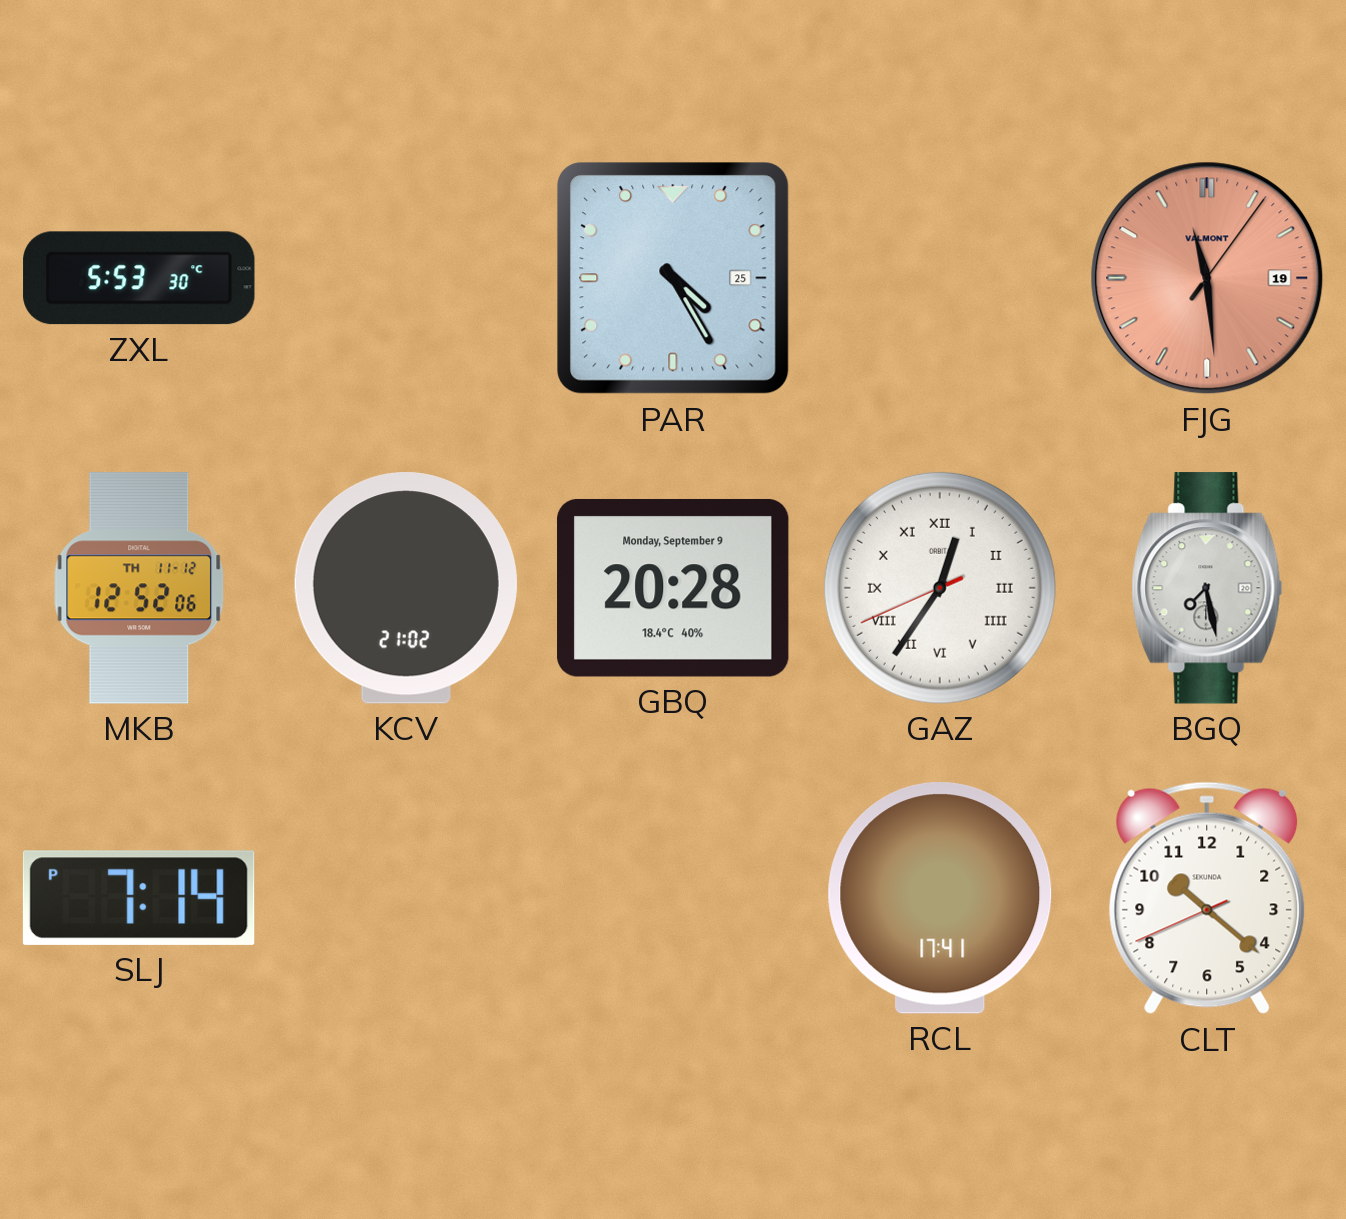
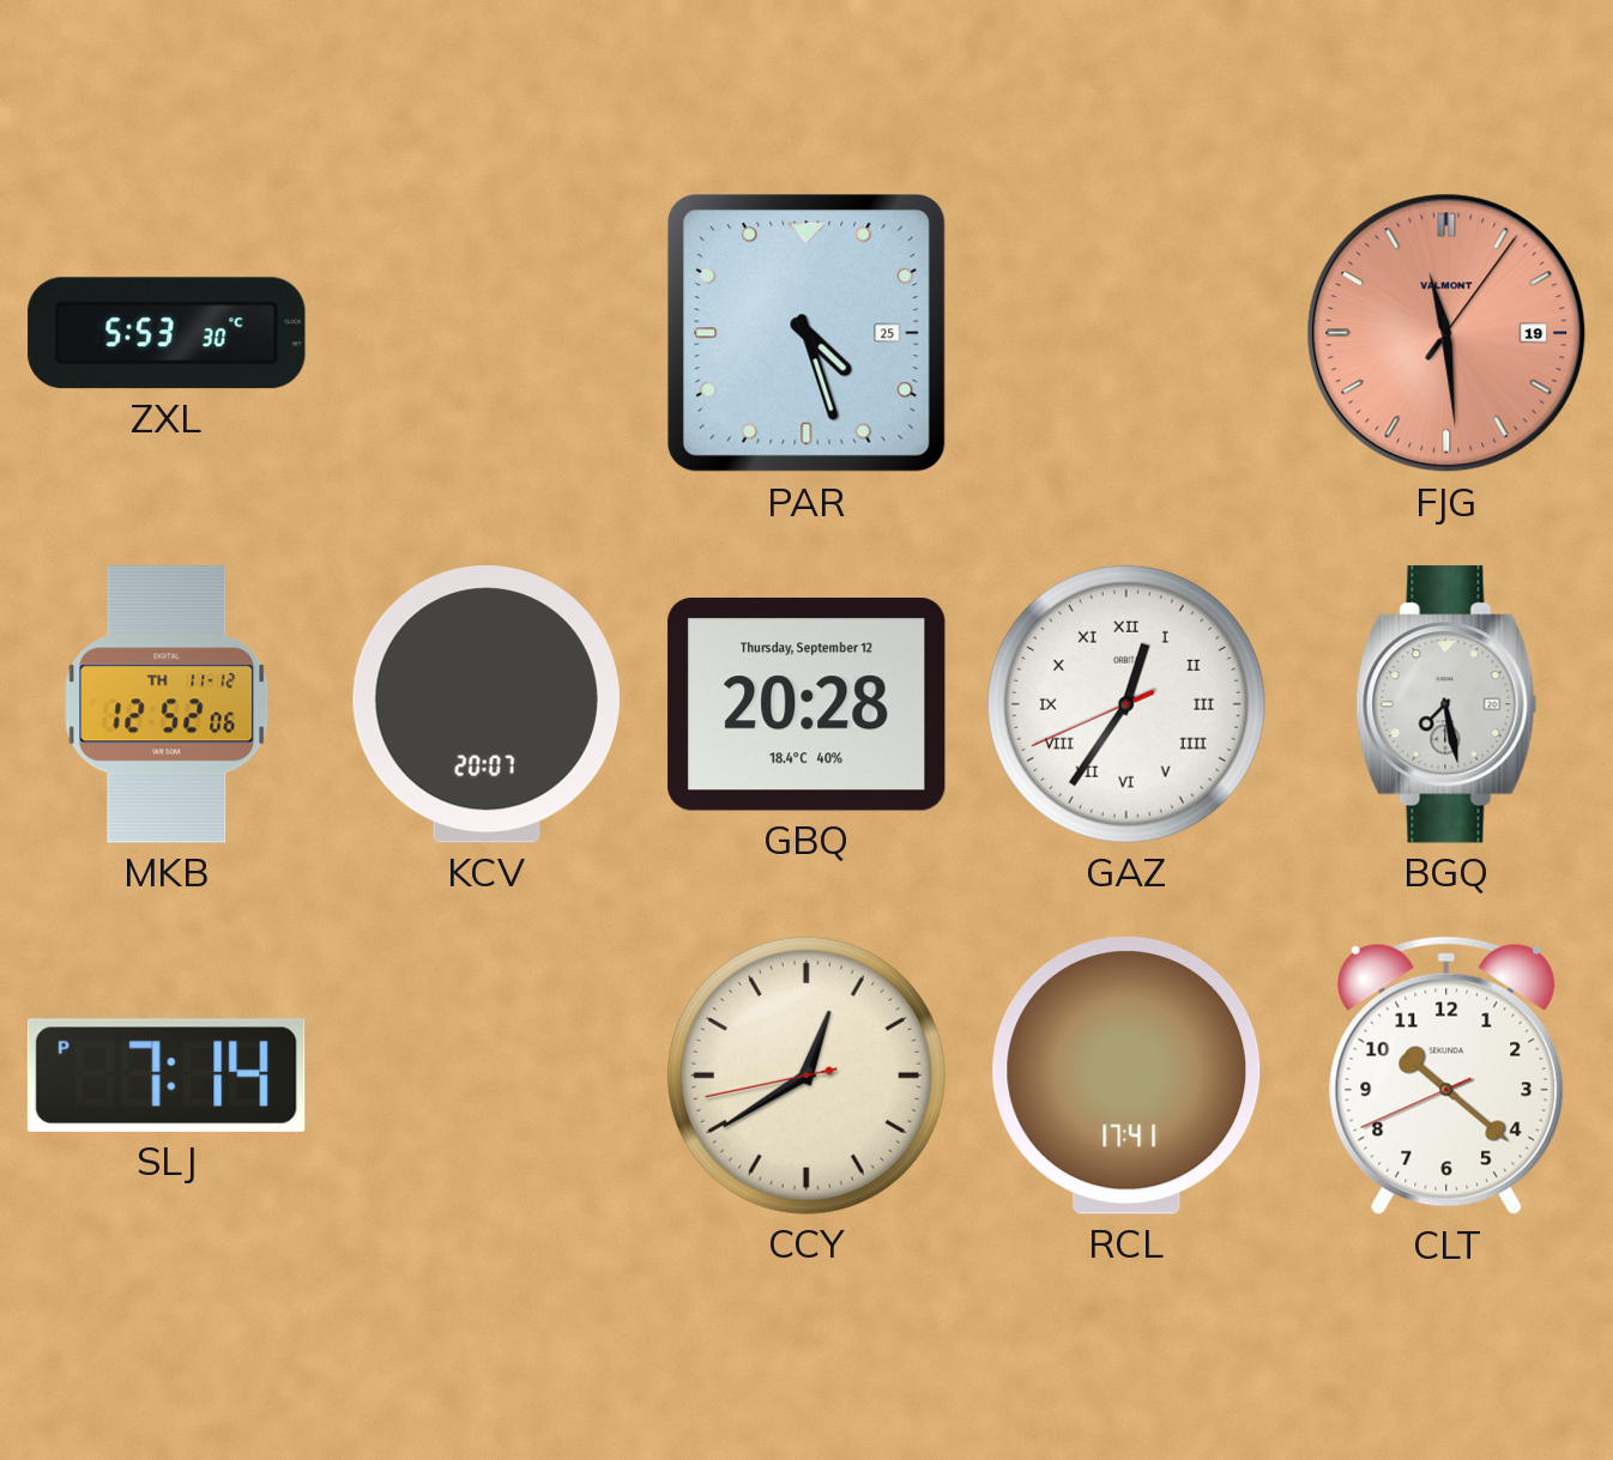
PAR: 4:25 -> 4:27 (806, 333)
KCV: 21:02 -> 20:07 (487, 704)
GBQ date: Monday, September 9 -> Thursday, September 12 (808, 704)
CCY: none -> 12:39 (806, 1076)
